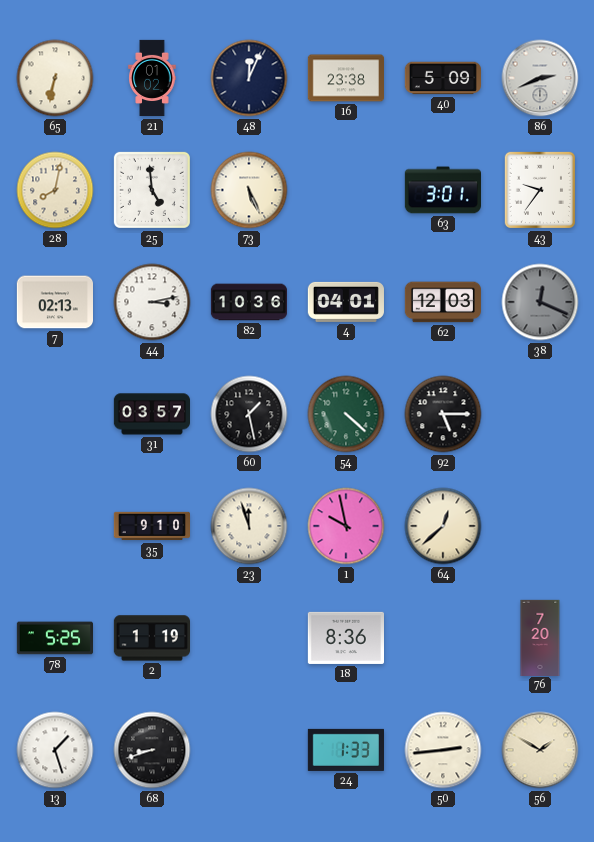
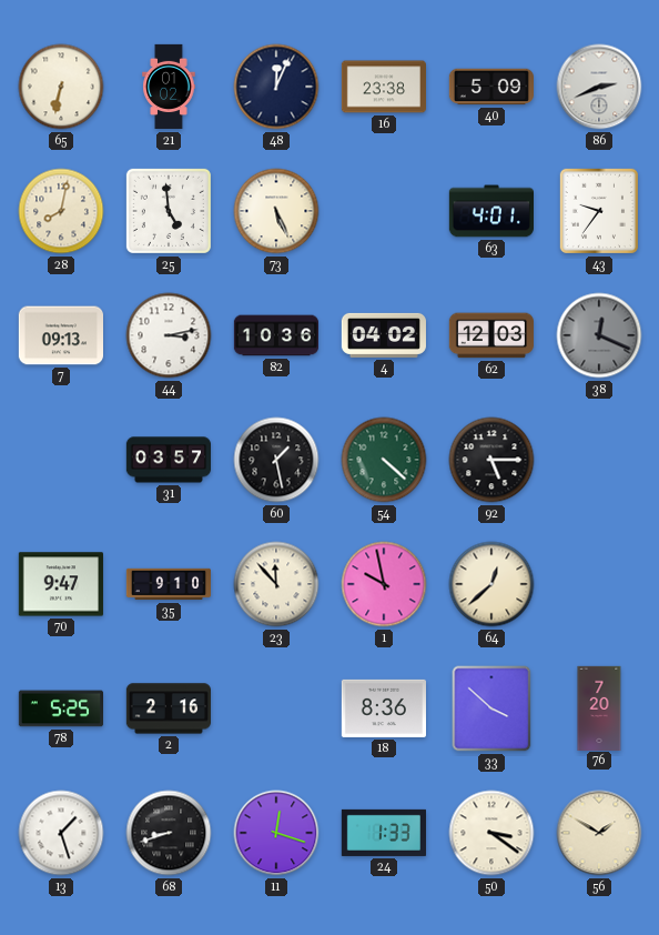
63: 3:01 -> 4:01 (490, 211)
7: 02:13 -> 09:13 (60, 335)
4: 04:01 -> 04:02 (383, 335)
70: none -> 9:47 (61, 584)
23: 11:57 -> 11:53 (276, 584)
2: 1:19 -> 2:16 (168, 708)
33: none -> 3:52 (491, 708)
11: none -> 12:18 (276, 833)
50: 2:44 -> 3:21 (491, 833)
